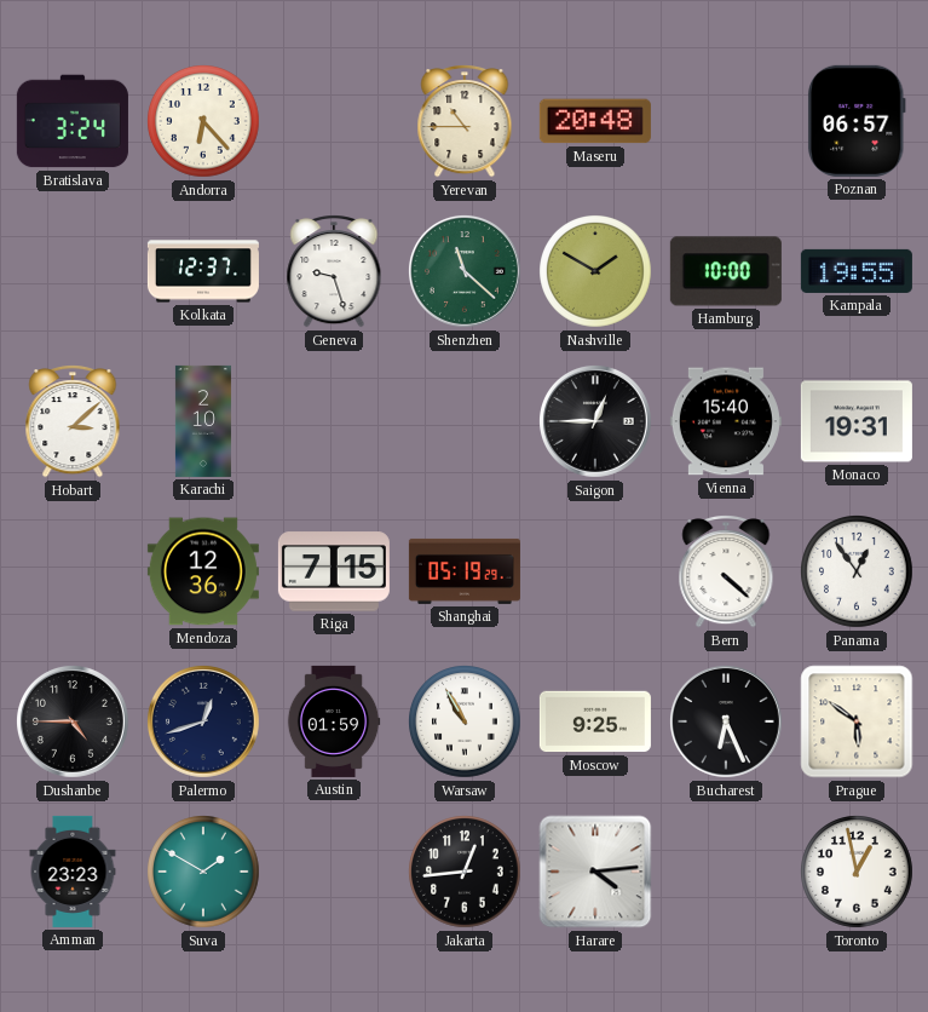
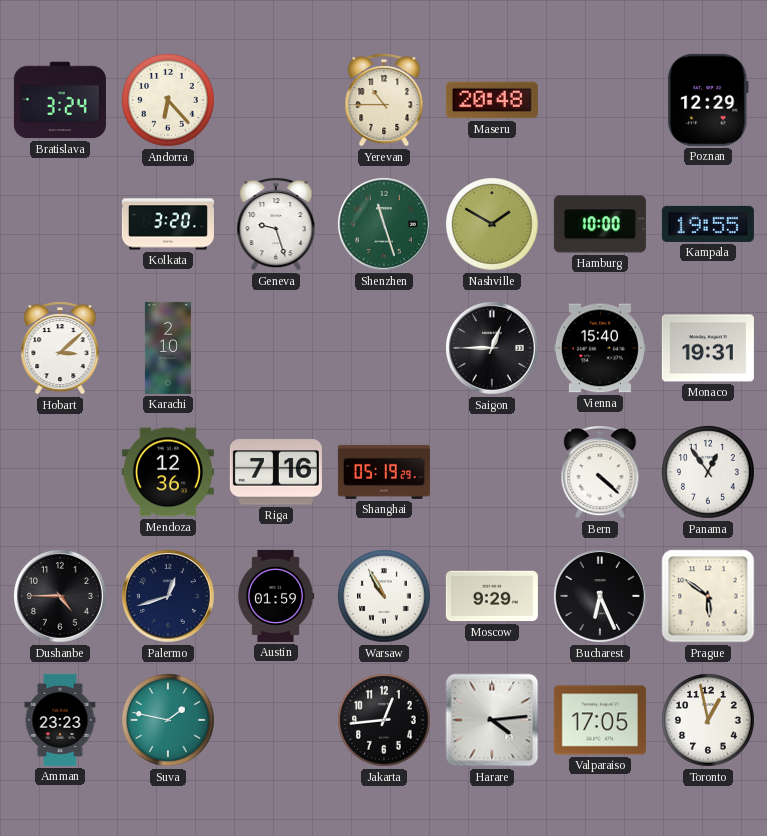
Poznan: 06:57 -> 12:29 (708, 100)
Kolkata: 12:37 -> 3:20 (168, 224)
Shenzhen: 11:22 -> 11:27 (384, 224)
Riga: 7:15 -> 7:16 (276, 472)
Moscow: 9:25 -> 9:29 (492, 596)
Suva: 1:50 -> 1:47 (168, 720)
Valparaiso: none -> 17:05 (600, 720)
